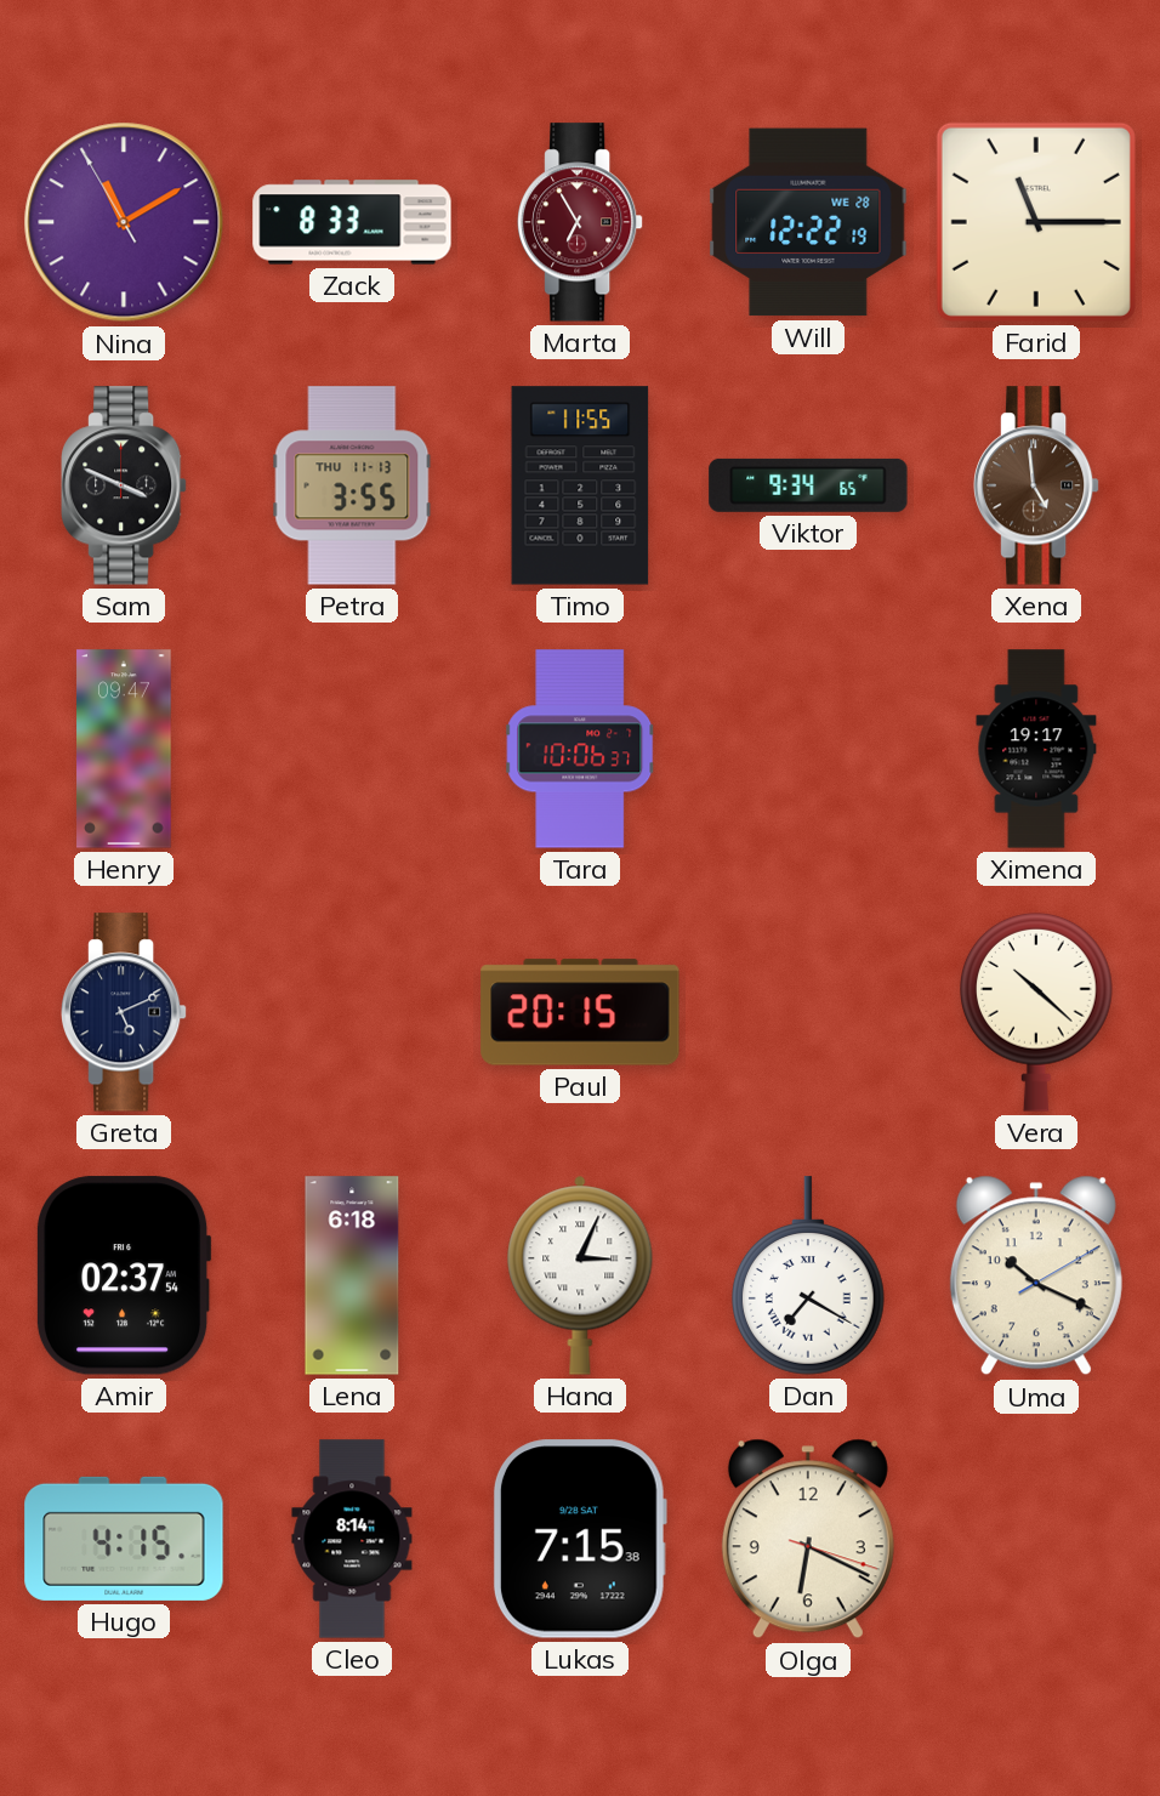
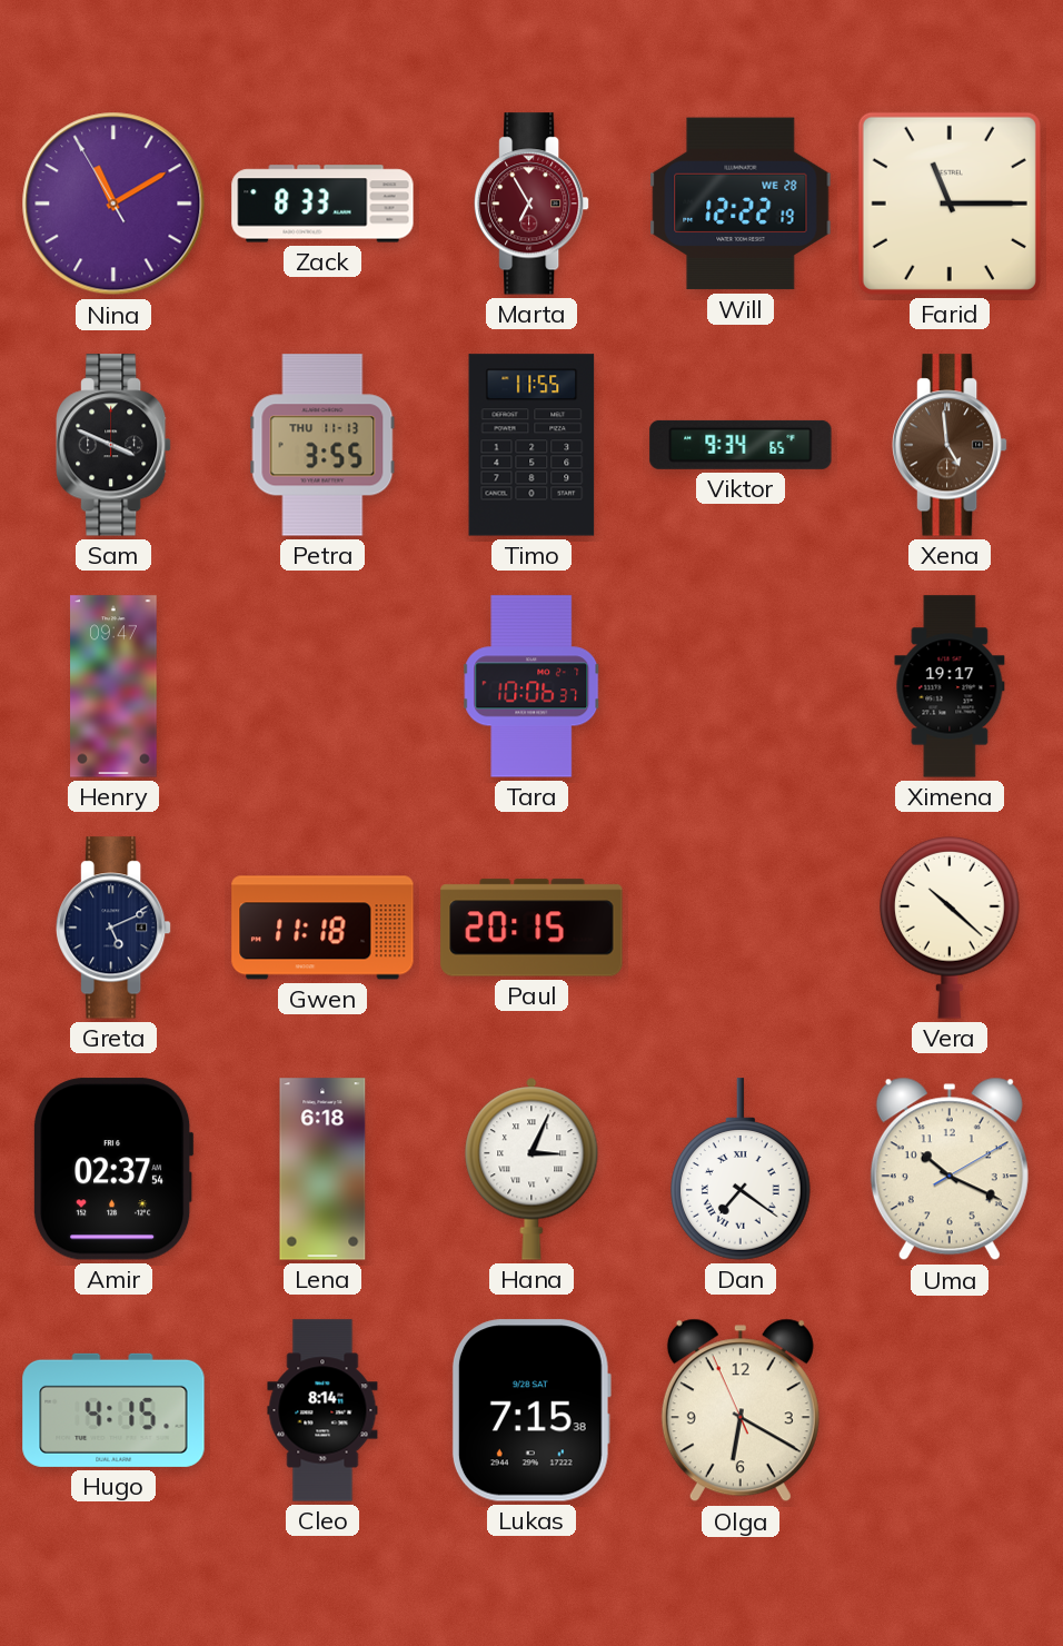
Gwen: none -> 11:18 (322, 928)
Dan: 7:20 -> 7:21 (742, 1169)
Olga: 6:19:18 -> 6:19:56 (741, 1410)
